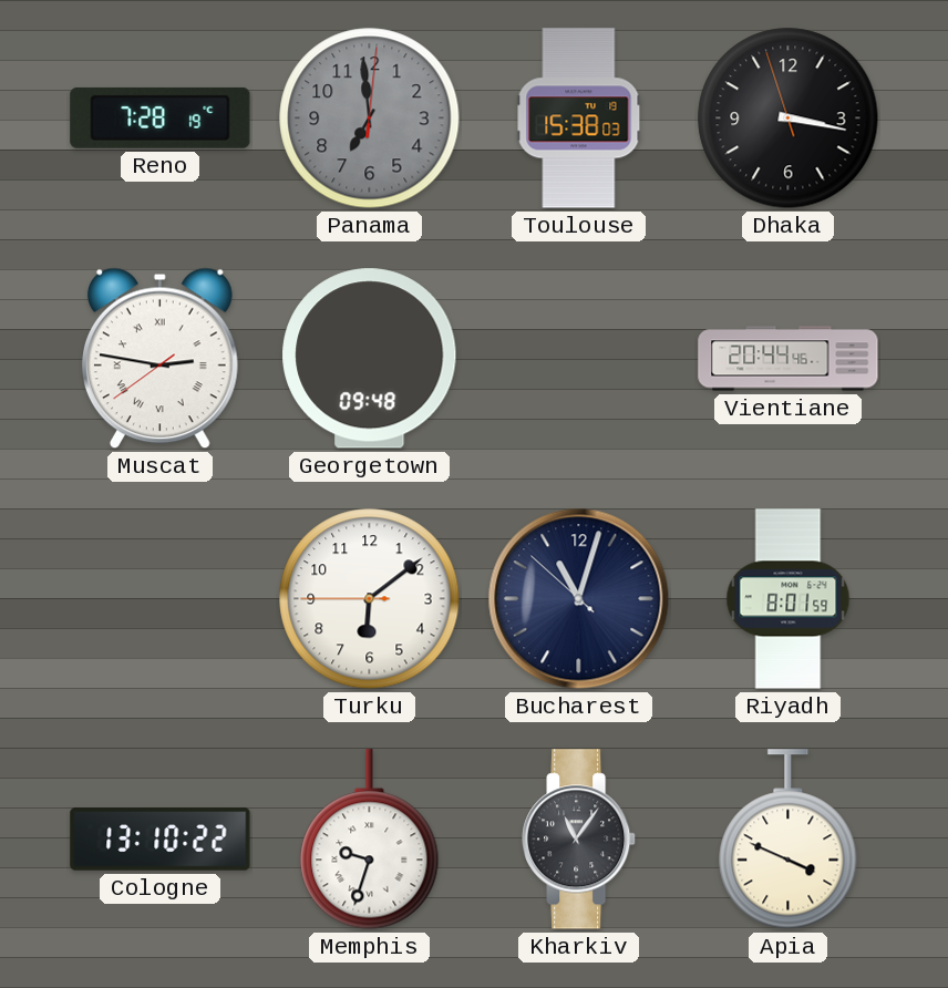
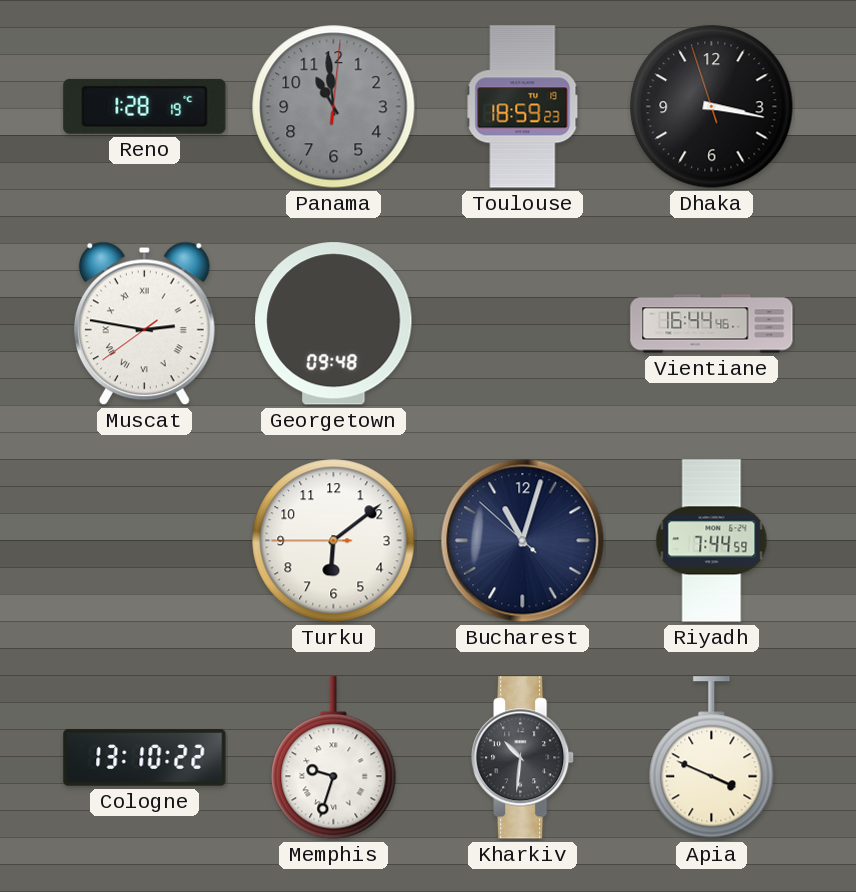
Reno: 7:28 -> 1:28 (145, 106)
Panama: 6:59 -> 10:59 (334, 107)
Toulouse: 15:38 -> 18:59 (523, 107)
Vientiane: 20:44 -> 16:44 (712, 324)
Riyadh: 8:01 -> 7:44 (712, 541)
Kharkiv: 11:06 -> 10:31 (523, 758)
